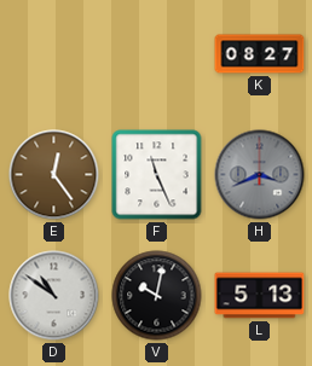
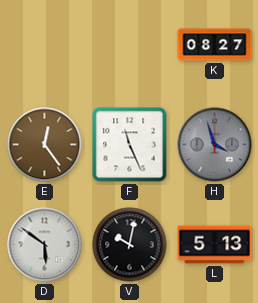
H: 3:41 -> 3:57 (215, 145)
D: 10:51 -> 5:51 (45, 245)
